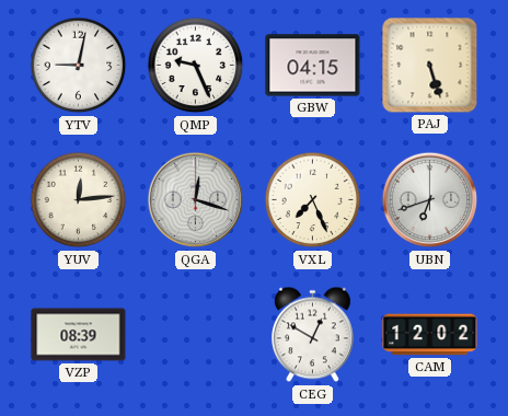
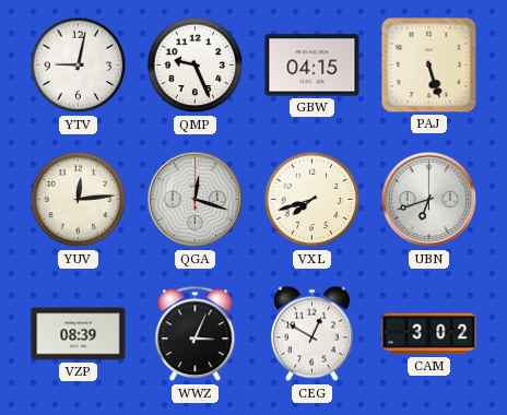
VXL: 7:26 -> 7:42 (313, 200)
WWZ: none -> 3:04 (196, 334)
CAM: 12:02 -> 3:02 (429, 334)
